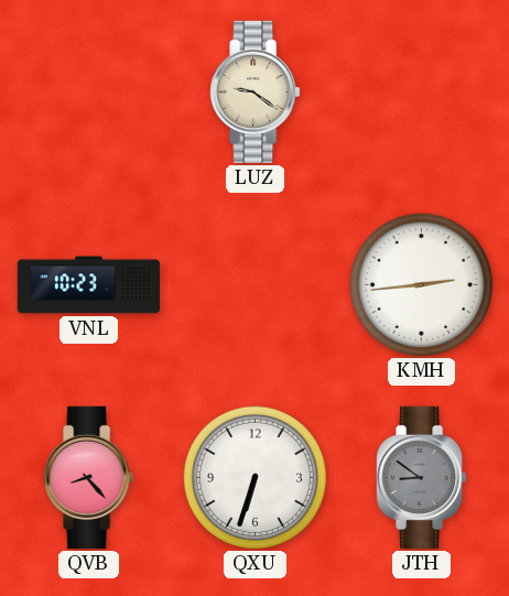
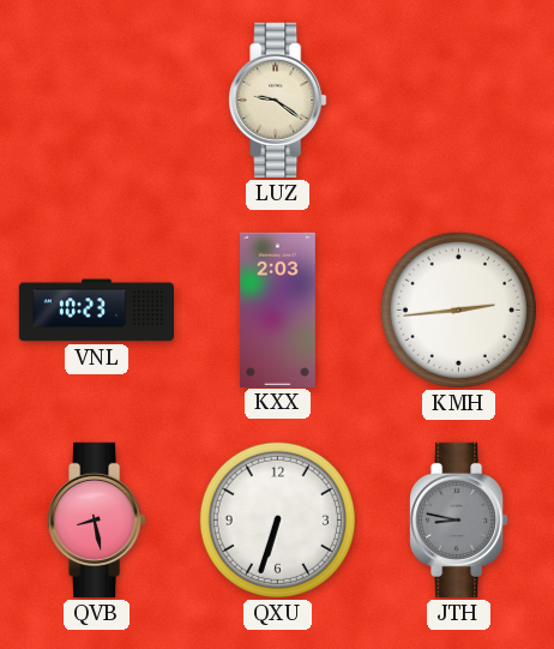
KXX: none -> 2:03 (278, 310)
QVB: 8:23 -> 8:28 (97, 519)
JTH: 8:51 -> 8:47 (459, 519)
